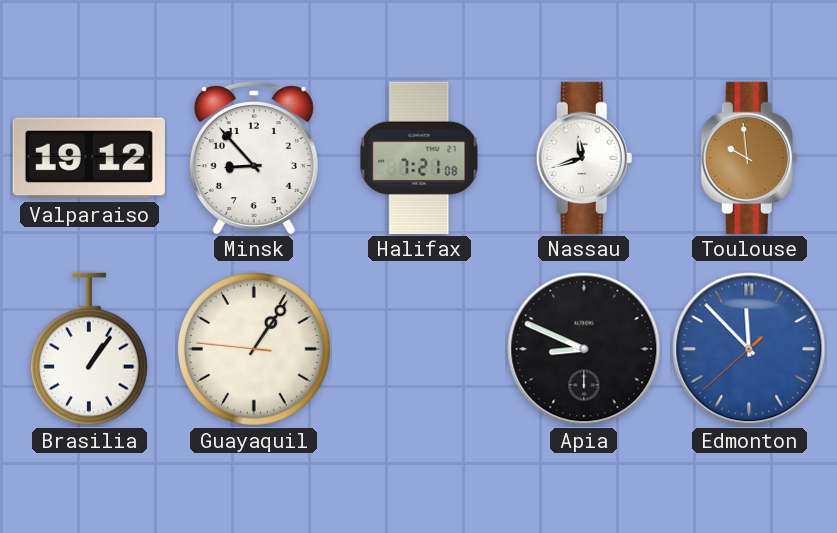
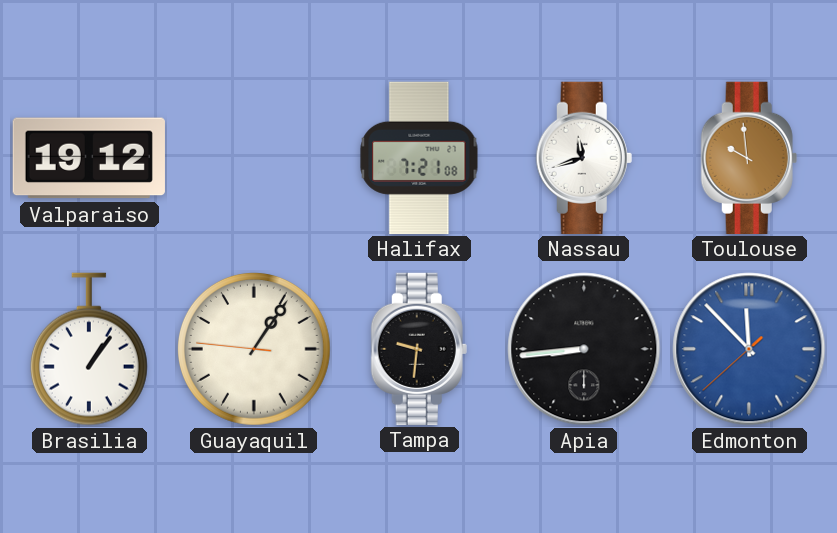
Minsk: 8:53 -> none (254, 157)
Tampa: none -> 9:31 (419, 348)
Apia: 8:49 -> 8:44 (584, 349)
